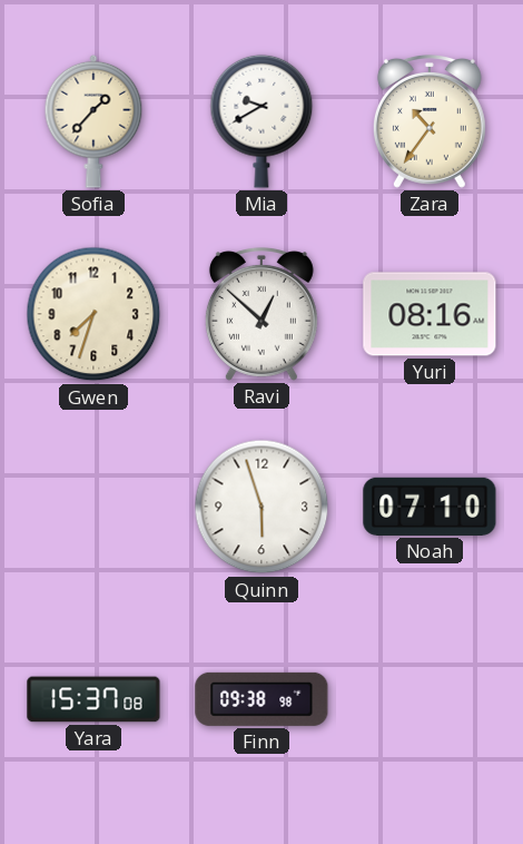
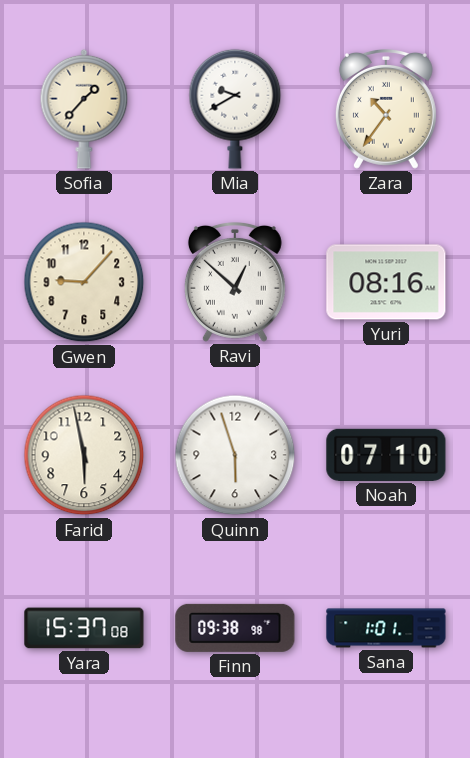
Gwen: 7:33 -> 9:07 (84, 282)
Farid: none -> 5:58 (84, 455)
Sana: none -> 1:01 (386, 628)
